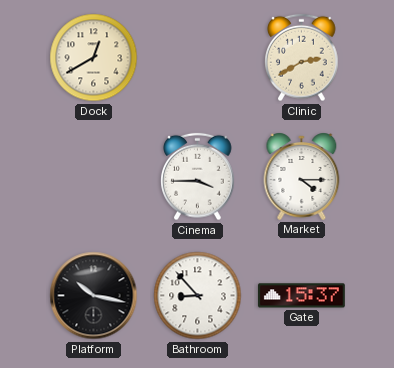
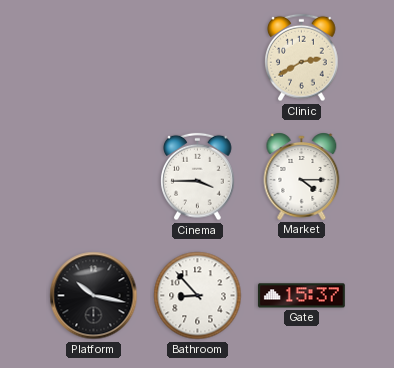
Dock: 12:40 -> none (94, 58)
